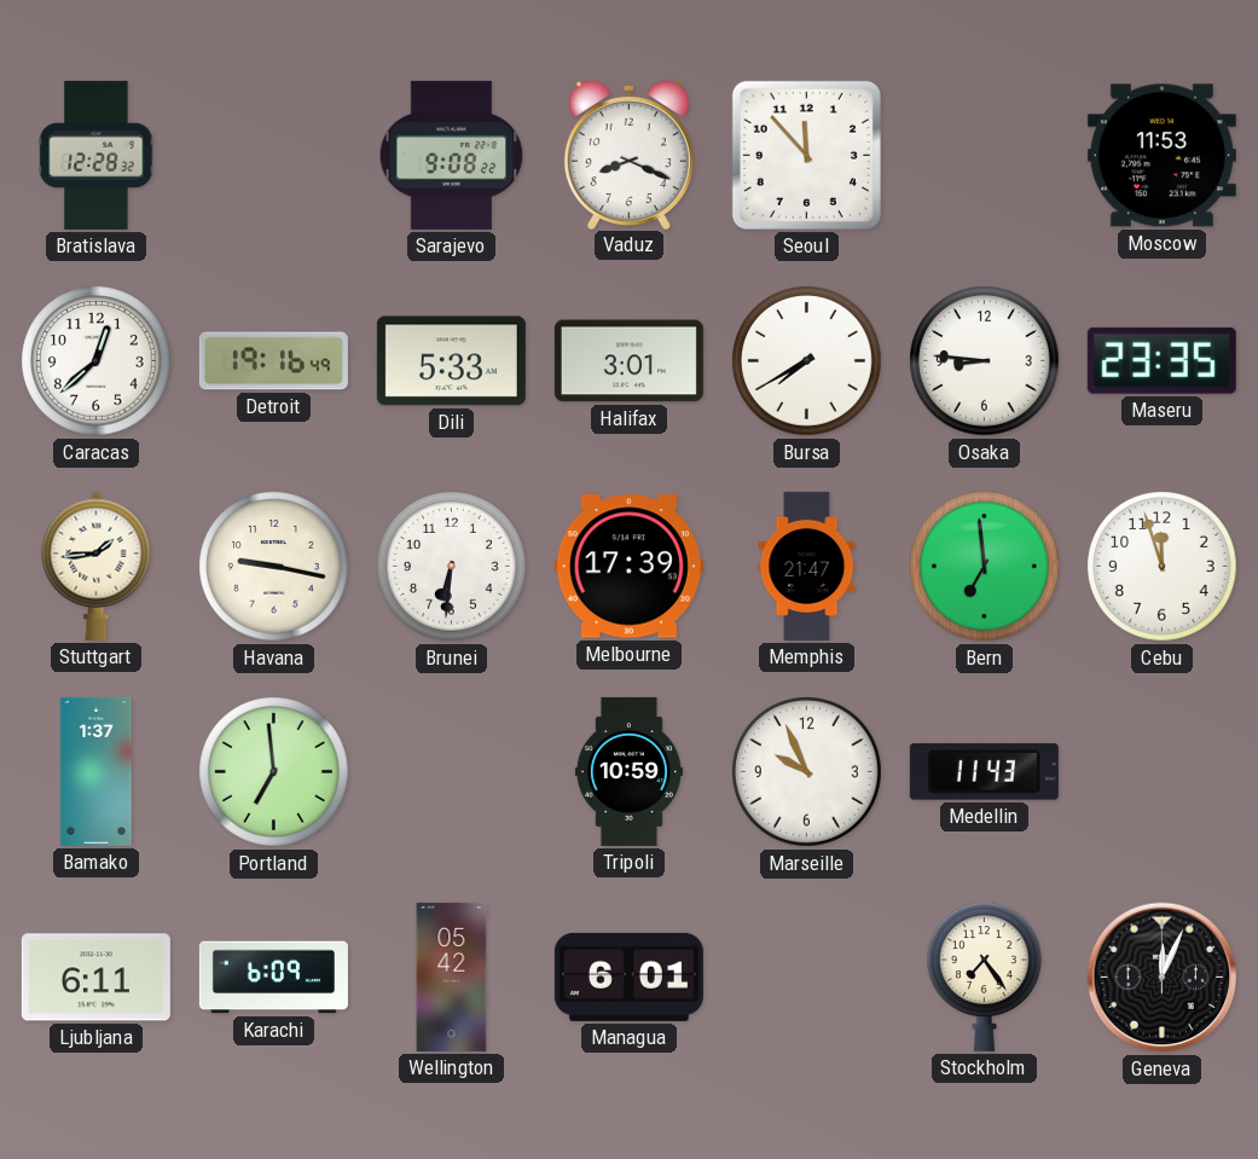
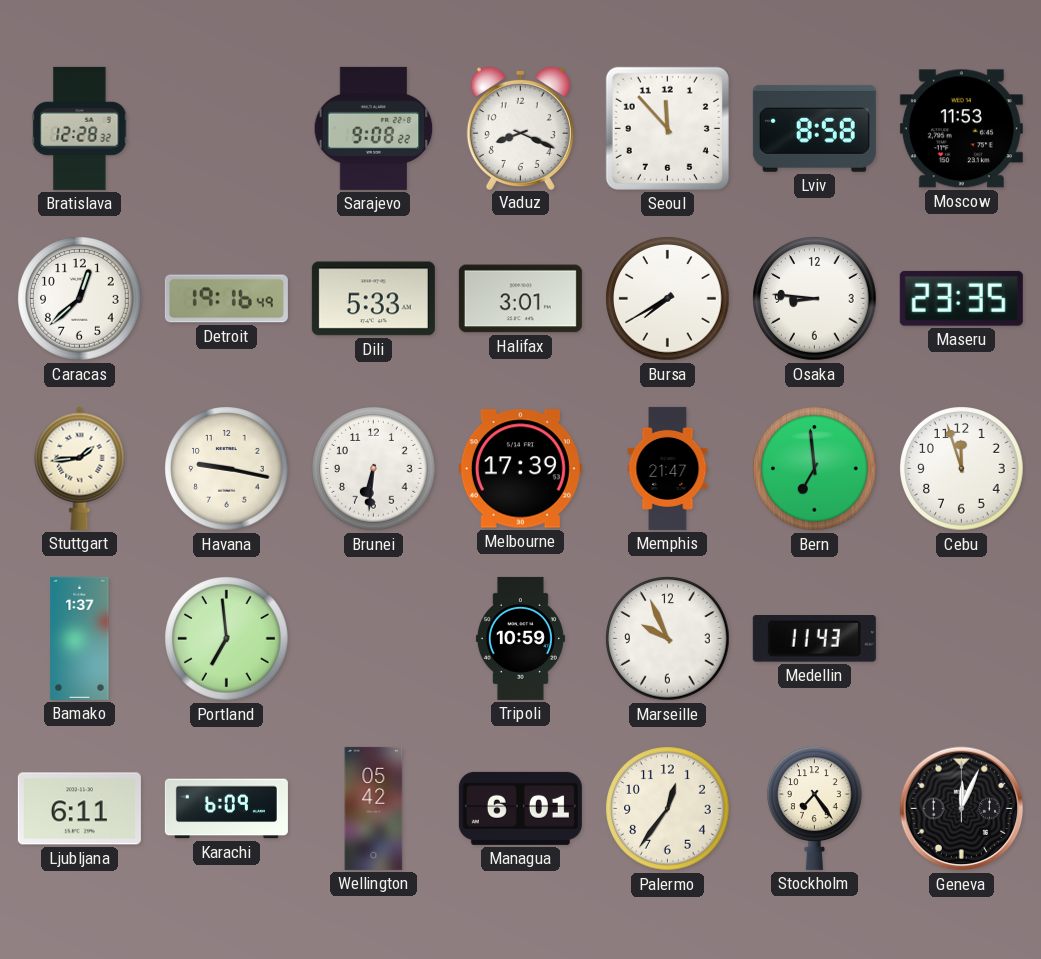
Lviv: none -> 8:58 (814, 128)
Palermo: none -> 12:36 (668, 809)
